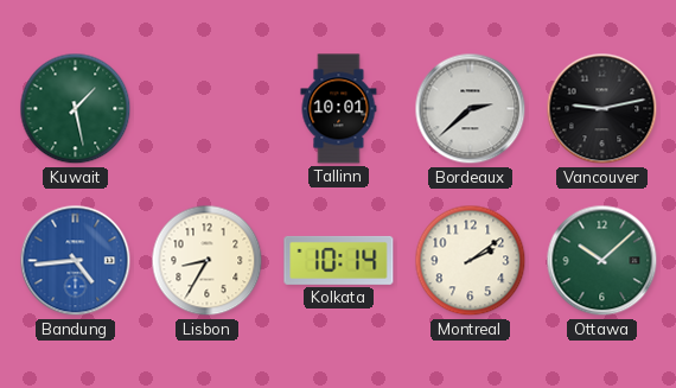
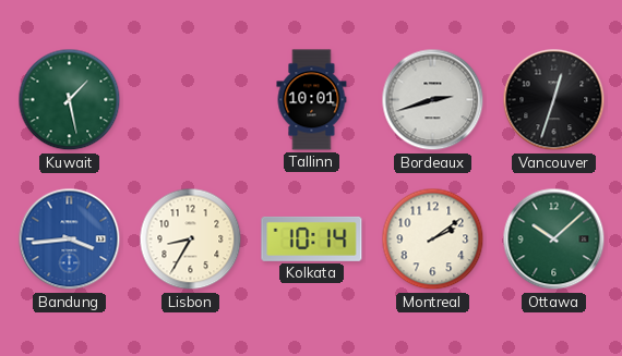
Bordeaux: 2:38 -> 2:42 (433, 100)
Vancouver: 9:13 -> 12:33 (554, 100)
Bandung: 4:44 -> 3:44 (70, 240)
